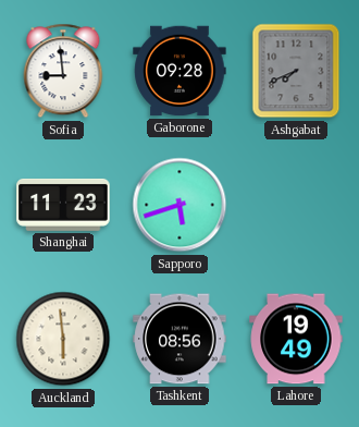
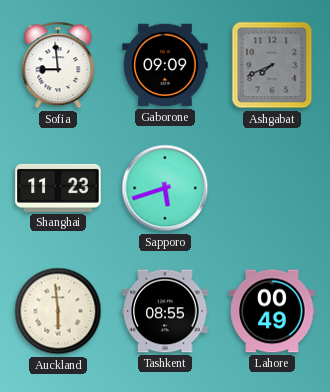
Gaborone: 09:28 -> 09:09 (165, 65)
Tashkent: 08:56 -> 08:55 (165, 311)
Lahore: 19:49 -> 00:49 (272, 311)
